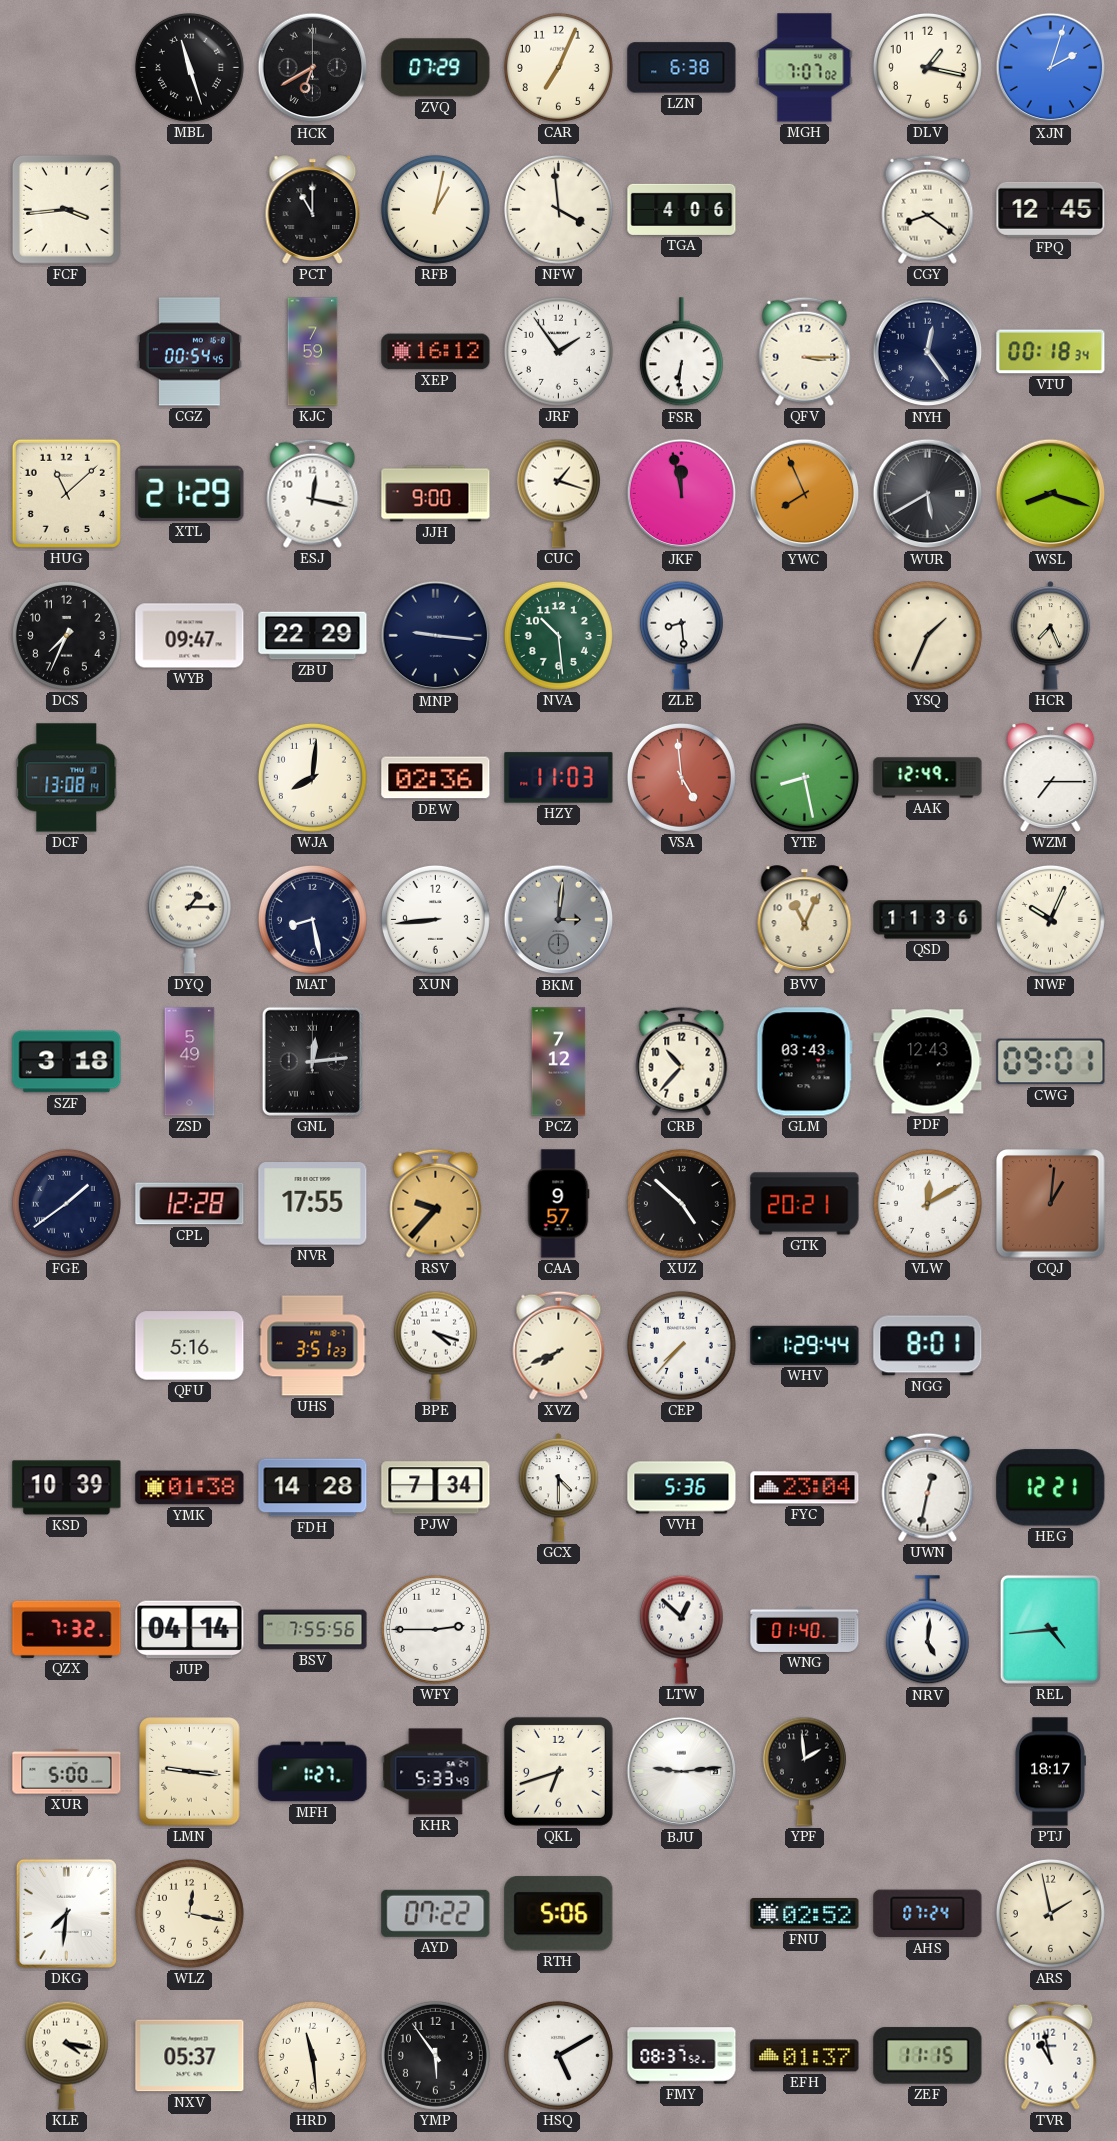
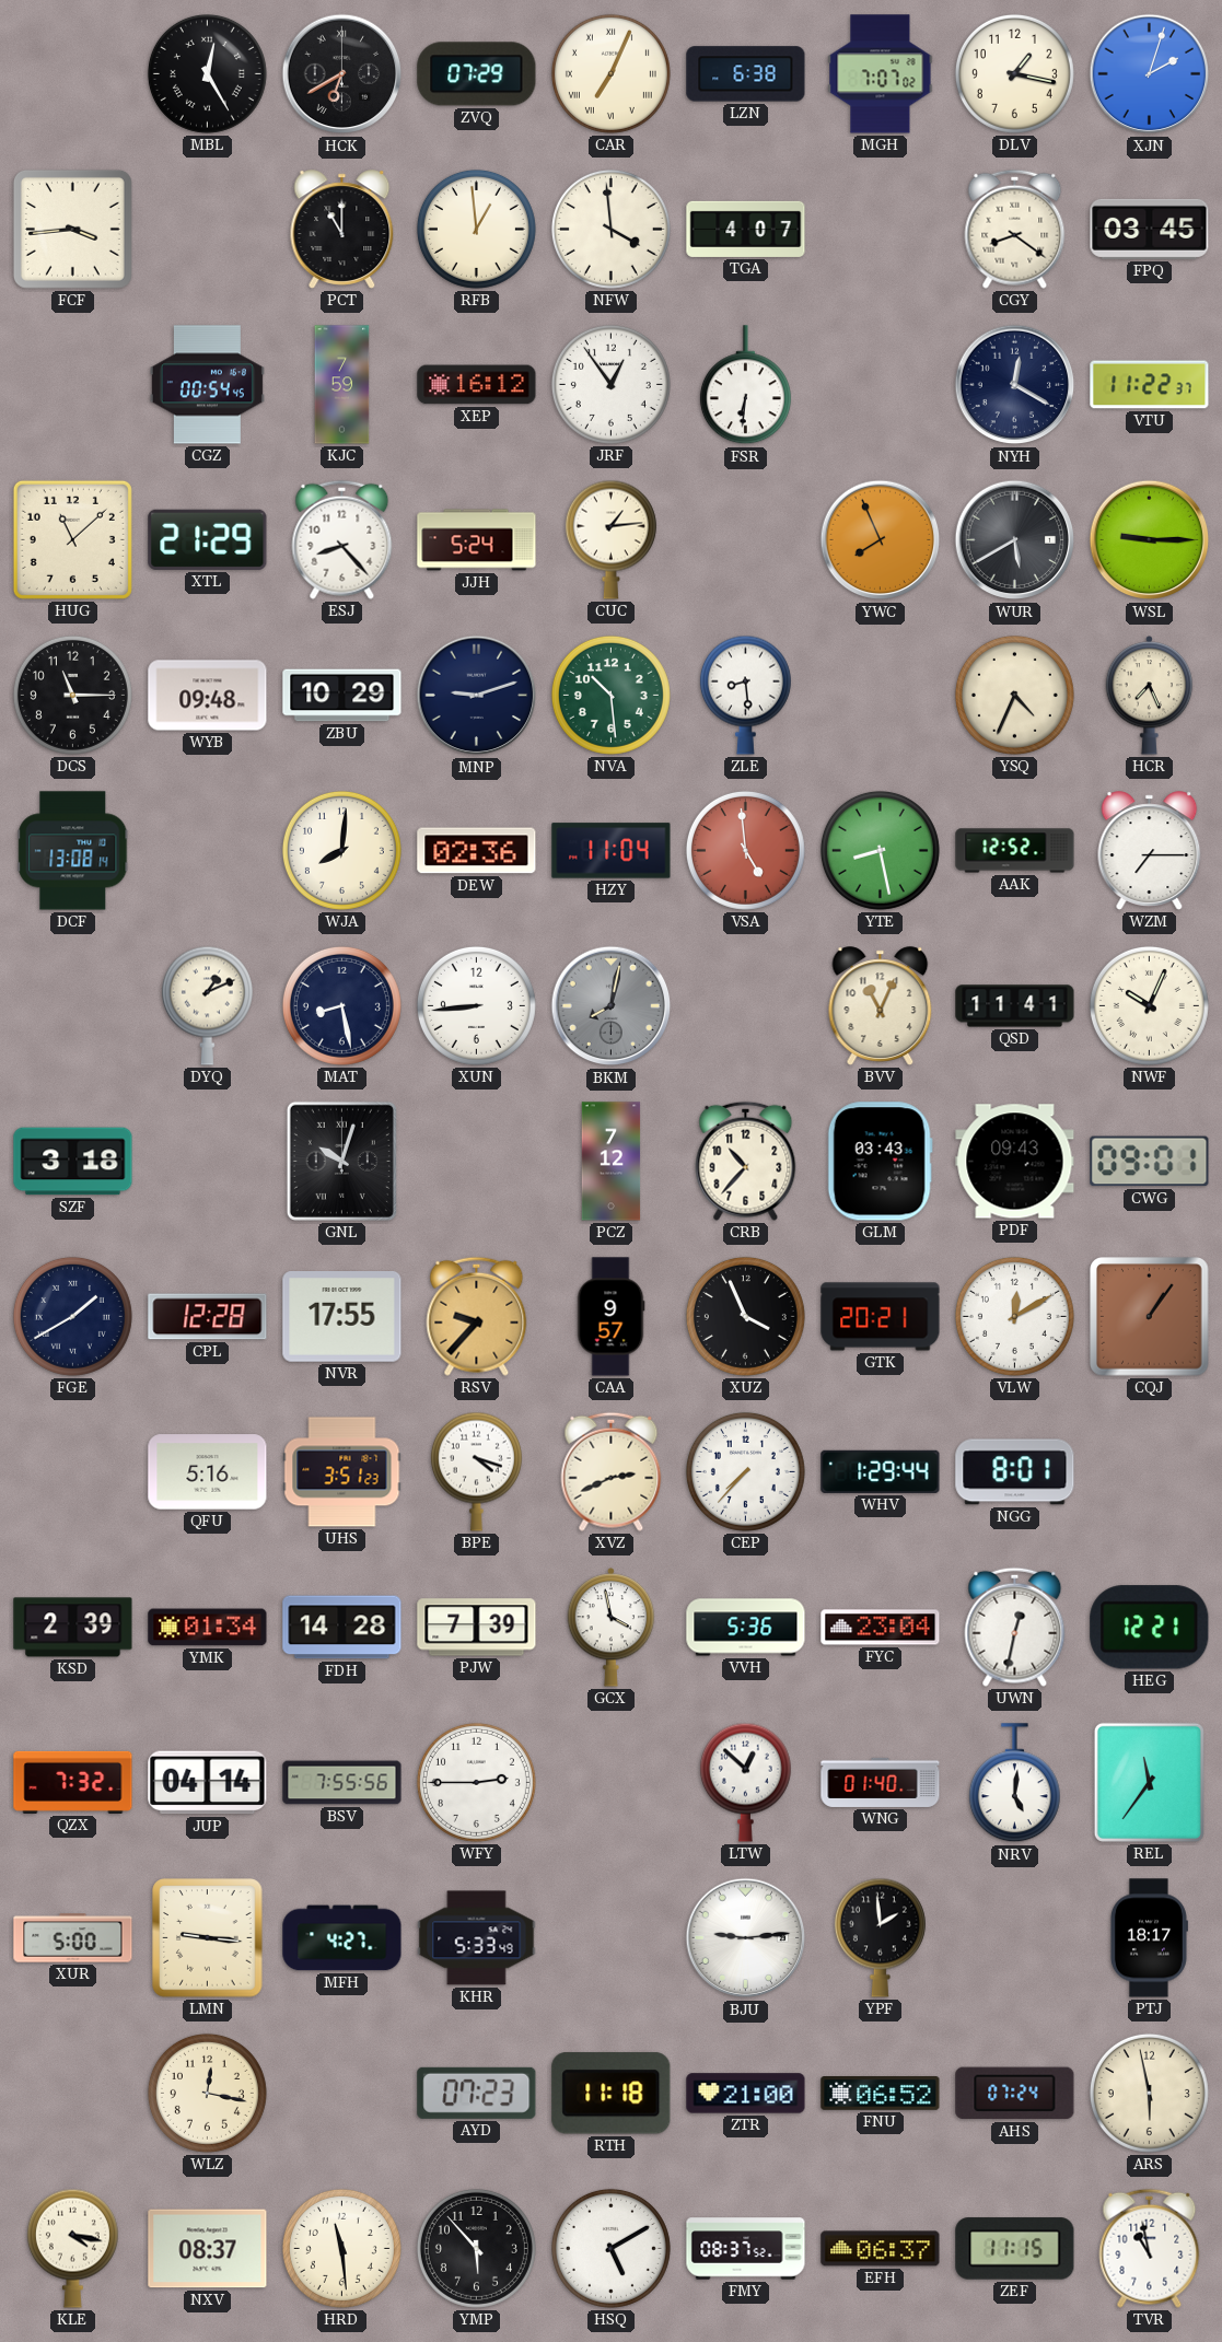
MBL: 11:27 -> 12:25 (207, 73)
CAR numerals: Arabic -> Roman (610, 73)
RFB: 1:02 -> 12:59 (476, 229)
TGA: 4:06 -> 4:07 (746, 229)
FPQ: 12:45 -> 03:45 (1150, 229)
JRF: 1:54 -> 12:54 (610, 384)
QFV: 3:15 -> none (805, 351)
NYH: 12:24 -> 12:20 (1015, 385)
VTU: 00:18 -> 11:22 (1150, 385)
ESJ: 12:17 -> 8:23 (342, 539)
JJH: 9:00 -> 5:24 (477, 540)
CUC: 1:18 -> 1:14 (610, 539)
JKF: 11:58 -> none (682, 494)
WSL: 8:18 -> 9:15 (1150, 540)
DCS: 7:34 -> 11:15 (72, 695)
WYB: 09:47 -> 09:48 (208, 696)
ZBU: 22:29 -> 10:29 (342, 696)
MNP: 9:16 -> 9:12 (477, 696)
YSQ: 1:34 -> 4:34 (1014, 695)
HZY: 11:03 -> 11:04 (612, 851)
AAK: 12:49 -> 12:52 (1015, 851)
DYQ: 1:15 -> 1:11 (207, 1005)
BKM: 3:01 -> 8:02 (612, 1006)
QSD: 11:36 -> 11:41 (1015, 1006)
ZSD: 5:49 -> none (190, 1062)
GNL: 12:14 -> 10:03 (341, 1161)
PDF: 12:43 -> 09:43 (1015, 1162)
FGE: 1:39 -> 1:40 (72, 1316)
XUZ: 4:52 -> 3:56 (745, 1316)
CQJ: 1:01 -> 1:06 (1150, 1317)
XVZ: 7:41 -> 2:41 (612, 1471)
KSD: 10:39 -> 2:39 (73, 1628)
YMK: 01:38 -> 01:34 (208, 1628)
PJW: 7:34 -> 7:39 (477, 1628)
GCX: 4:30 -> 3:58 (612, 1628)
REL: 4:44 -> 11:36 (1149, 1782)
MFH: 1:27 -> 4:27 (342, 1938)
QKL: 6:42 -> none (558, 1771)
DKG: 7:31 -> none (66, 1913)
AYD: 07:22 -> 07:23 (477, 2093)
RTH: 5:06 -> 11:18 (612, 2094)
ZTR: none -> 21:00 (746, 2094)
FNU: 02:52 -> 06:52 (881, 2094)
ARS: 1:58 -> 5:58 (1149, 2093)
NXV: 05:37 -> 08:37 (208, 2249)
YMP: 5:54 -> 5:53 (476, 2248)
EFH: 01:37 -> 06:37 (881, 2249)
